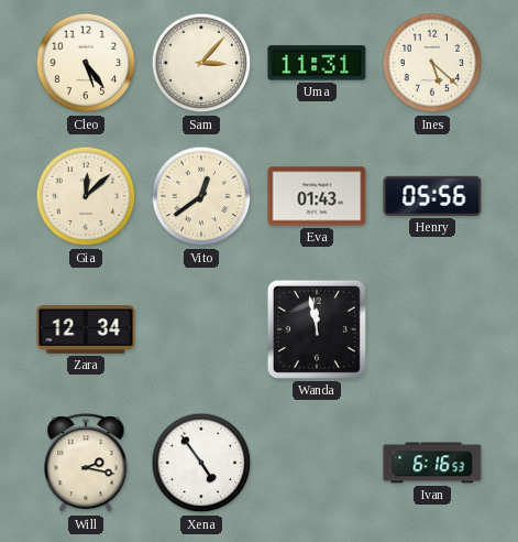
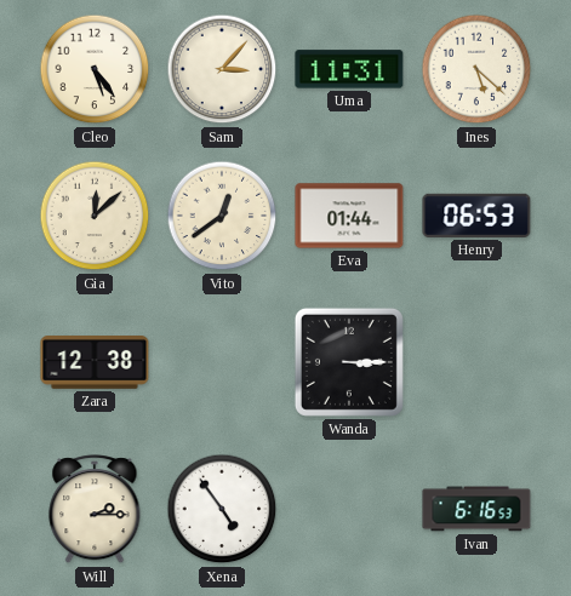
Eva: 01:43 -> 01:44 (349, 216)
Henry: 05:56 -> 06:53 (476, 216)
Zara: 12:34 -> 12:38 (95, 363)
Wanda: 11:58 -> 3:15 (349, 362)
Will: 2:17 -> 2:15 (95, 510)
